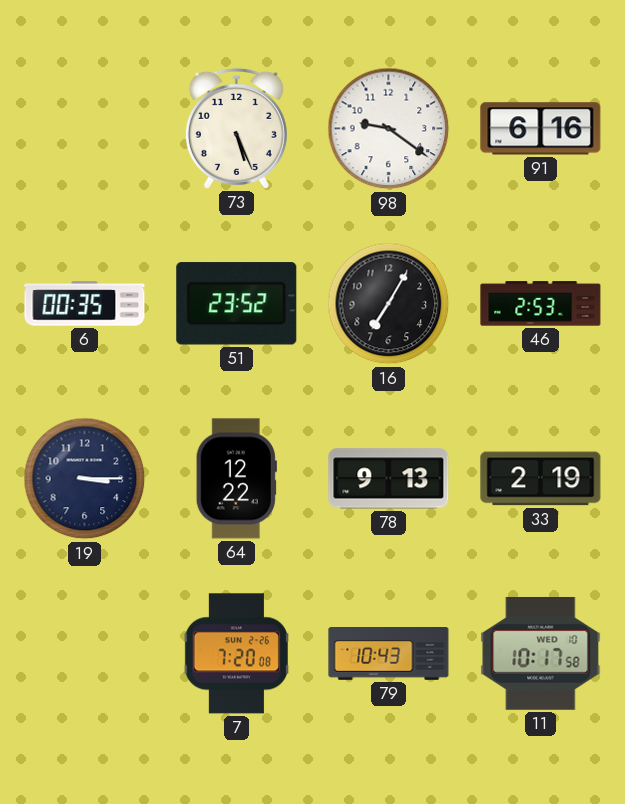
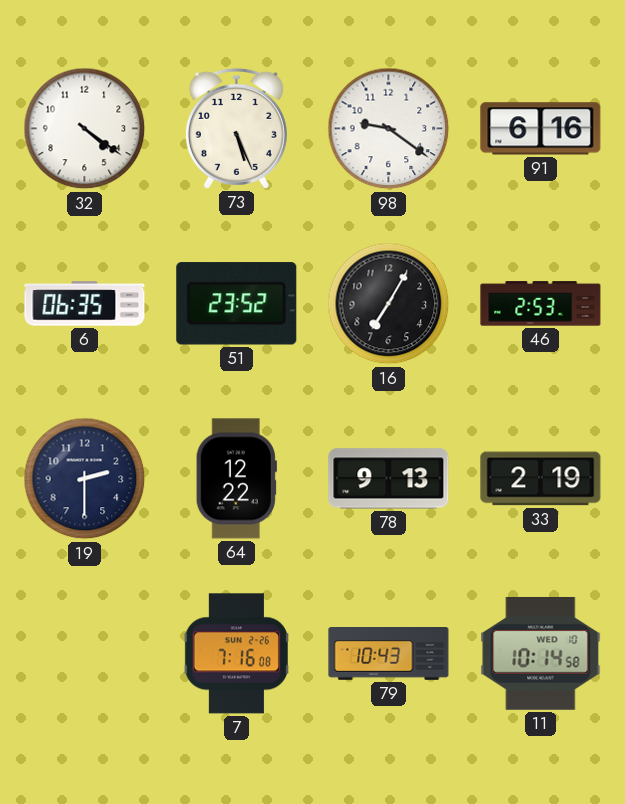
32: none -> 4:21 (85, 129)
6: 00:35 -> 06:35 (85, 304)
19: 3:15 -> 2:30 (85, 479)
7: 7:20 -> 7:16 (236, 654)
11: 10:17 -> 10:14 (541, 653)
